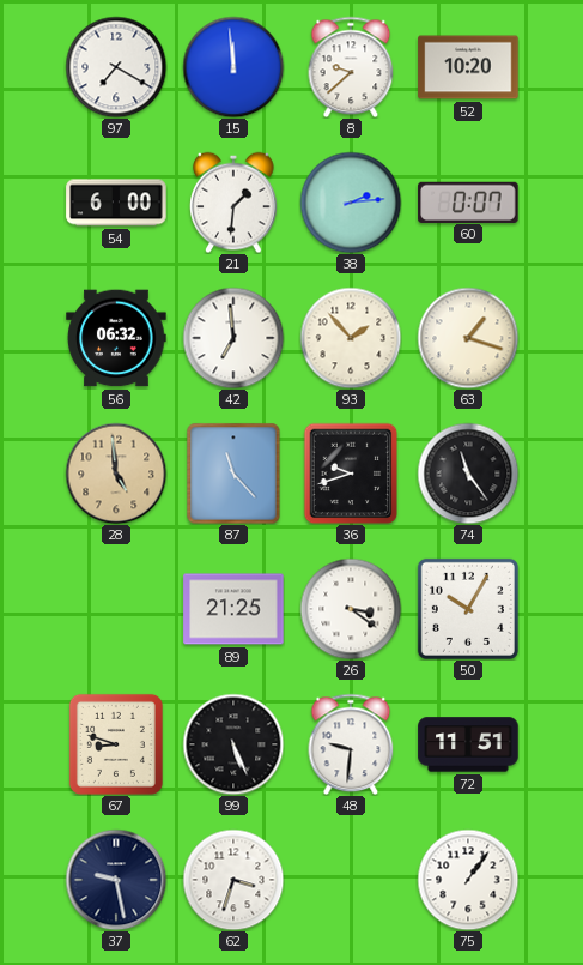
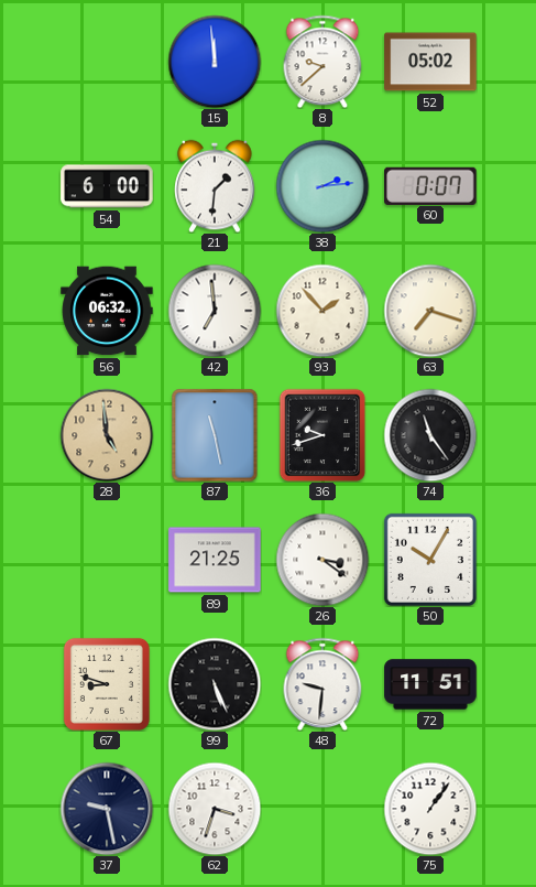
97: 7:20 -> none (116, 67)
52: 10:20 -> 05:02 (430, 62)
63: 1:18 -> 7:18 (430, 311)
87: 11:23 -> 11:28 (215, 435)
